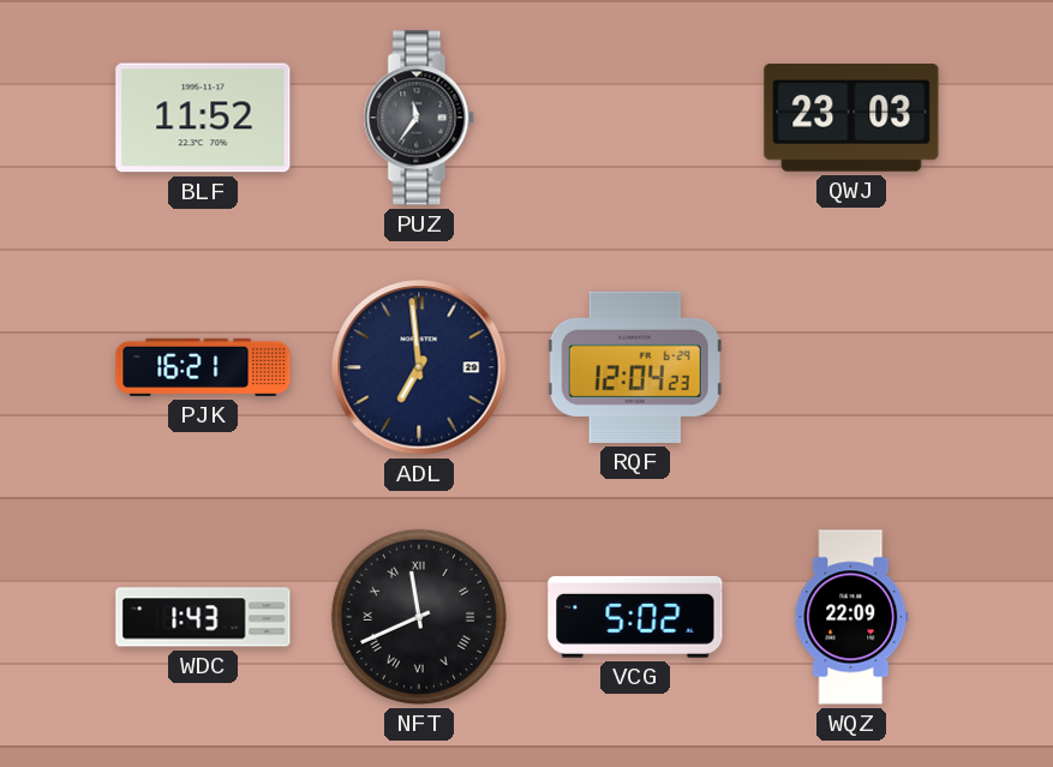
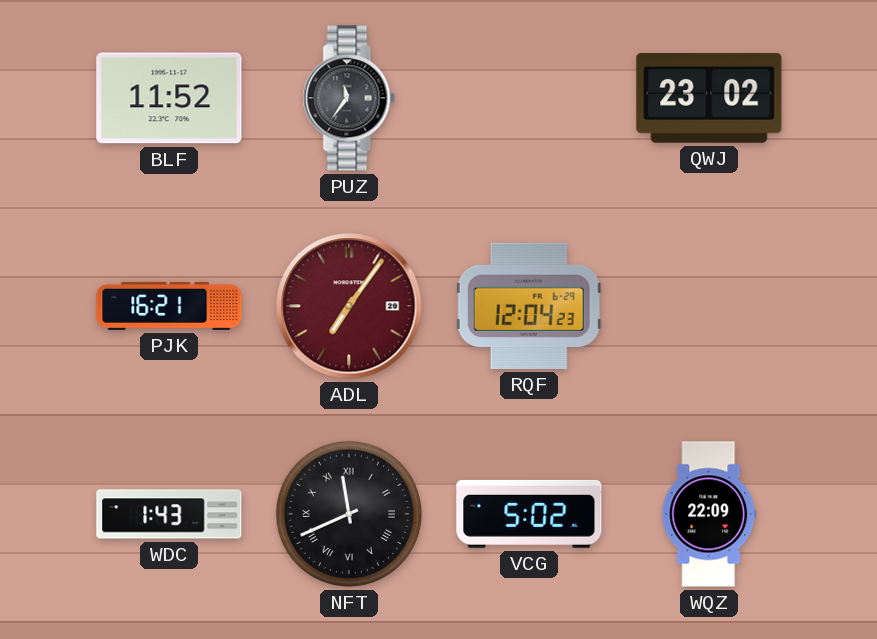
QWJ: 23:03 -> 23:02 (709, 98)
ADL: 6:59 -> 7:06 (349, 306)
ADL dial: navy -> burgundy (349, 306)
